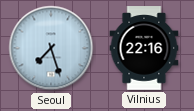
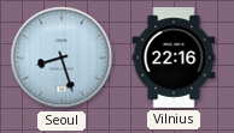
Seoul: 7:27 -> 8:27 (62, 58)
